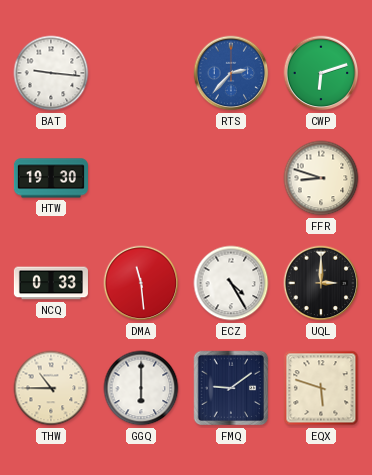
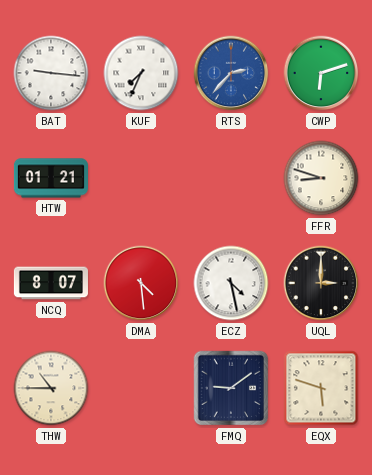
KUF: none -> 7:34 (141, 73)
HTW: 19:30 -> 01:21 (51, 178)
NCQ: 0:33 -> 8:07 (51, 283)
DMA: 11:29 -> 4:29 (141, 283)
ECZ: 4:25 -> 4:28 (231, 283)
GGQ: 6:00 -> none (141, 388)
